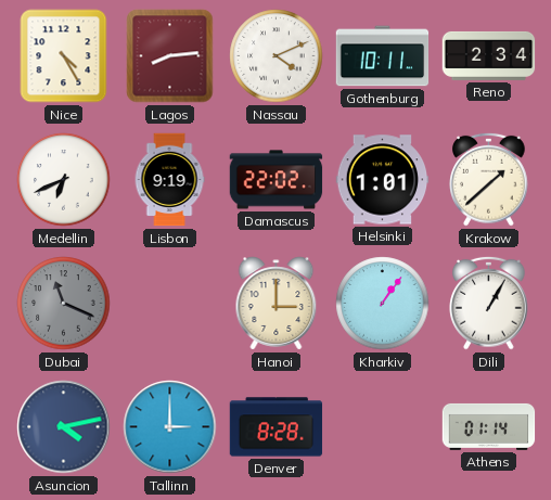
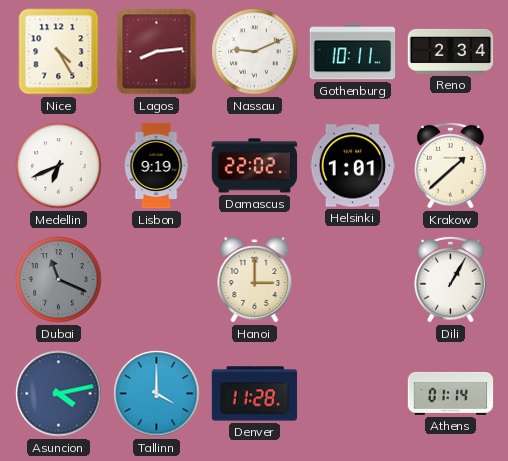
Nassau: 4:11 -> 9:11 (255, 52)
Kharkiv: 1:06 -> none (383, 304)
Tallinn: 3:00 -> 4:00 (157, 394)
Denver: 8:28 -> 11:28 (255, 394)
